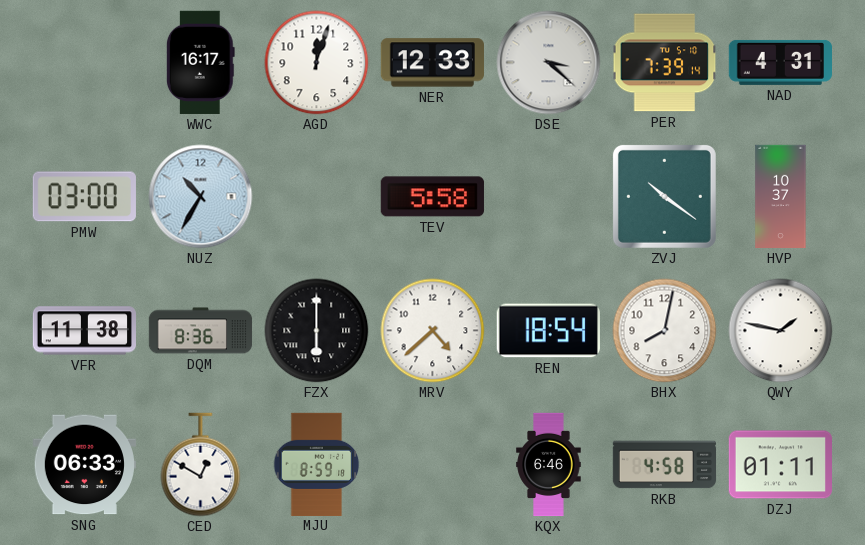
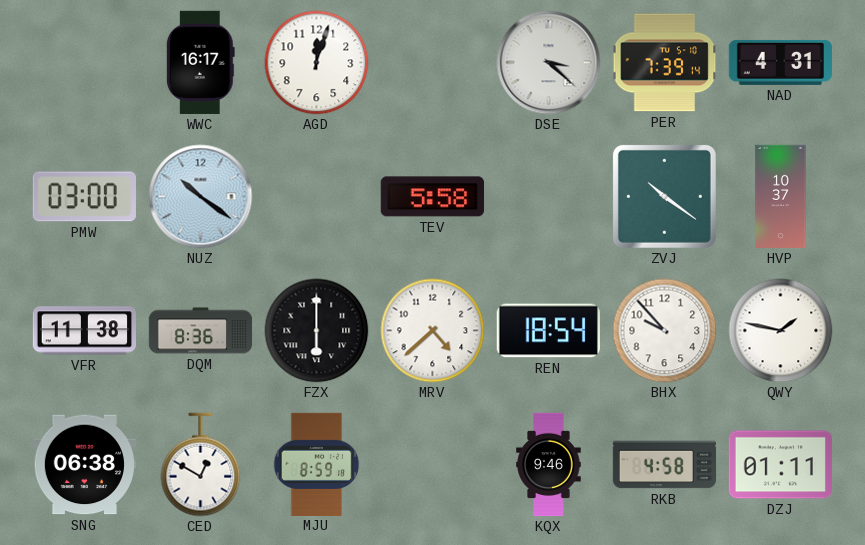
NER: 12:33 -> none (432, 63)
NUZ: 10:35 -> 10:21 (201, 197)
BHX: 8:02 -> 9:53 (665, 331)
SNG: 06:33 -> 06:38 (84, 465)
KQX: 6:46 -> 9:46 (549, 465)
